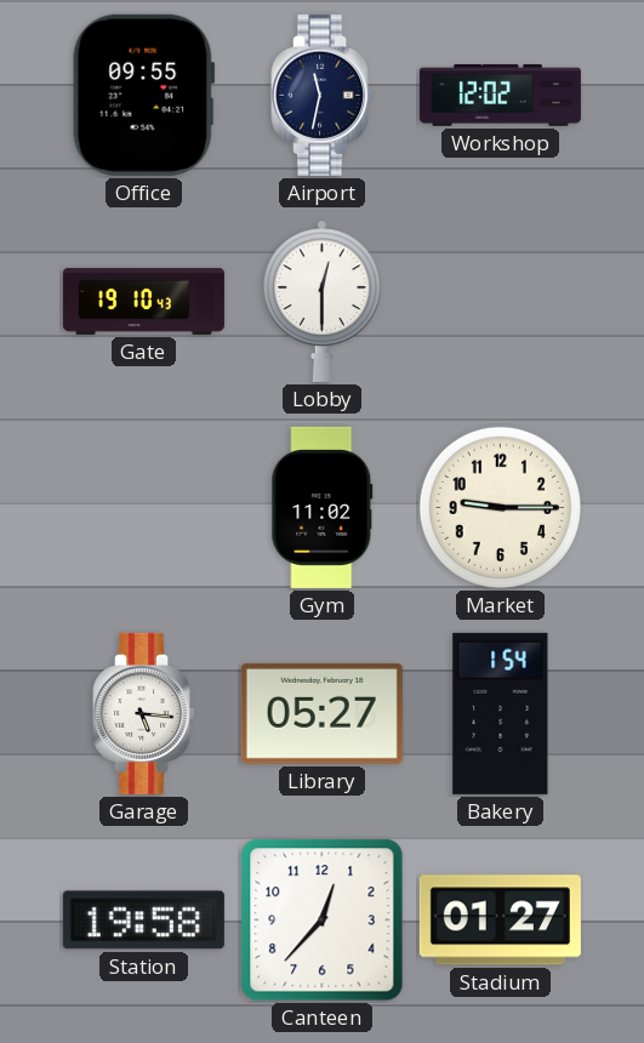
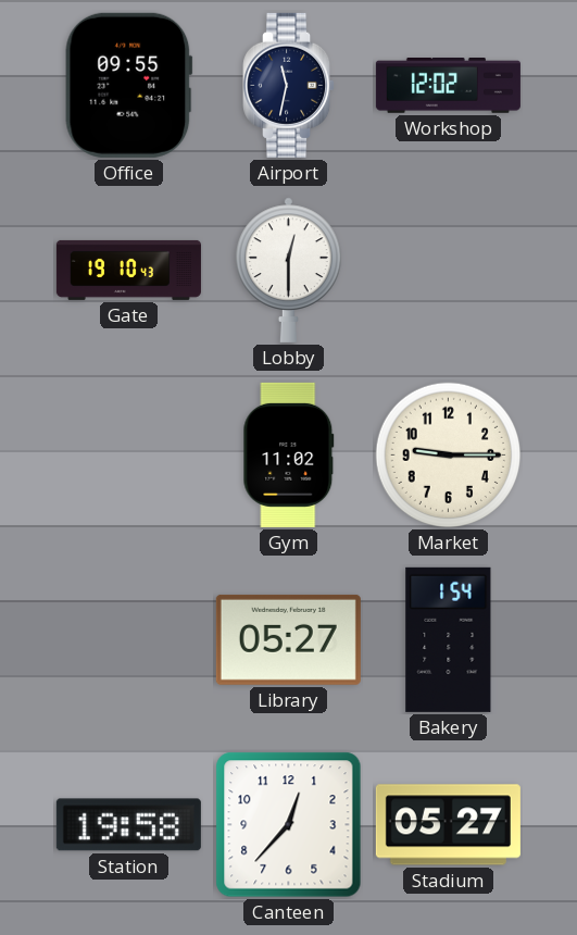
Garage: 5:16 -> none (144, 713)
Stadium: 01:27 -> 05:27 (448, 825)
